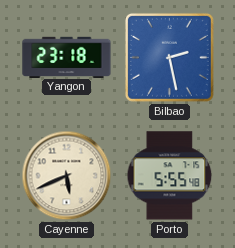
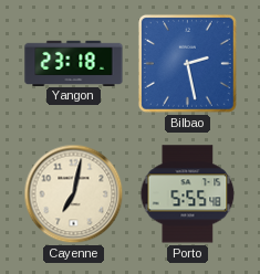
Cayenne: 5:41 -> 7:02 (74, 194)
